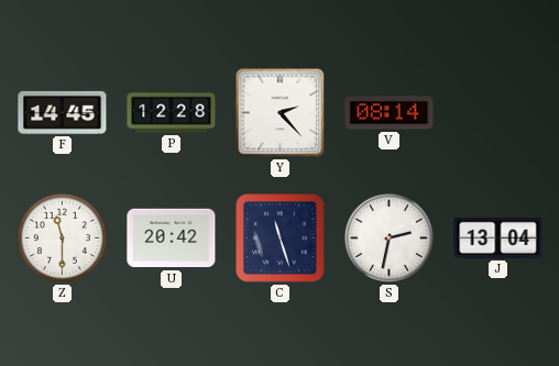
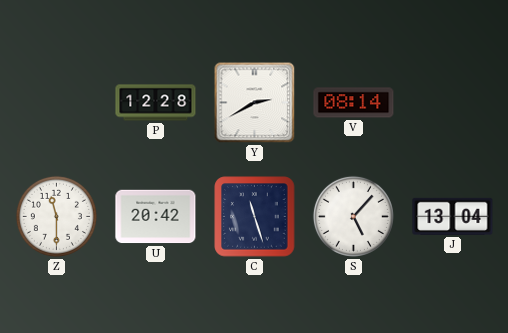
F: 14:45 -> none (63, 112)
Y: 2:23 -> 2:40 (255, 103)
S: 2:32 -> 5:07 (353, 216)
